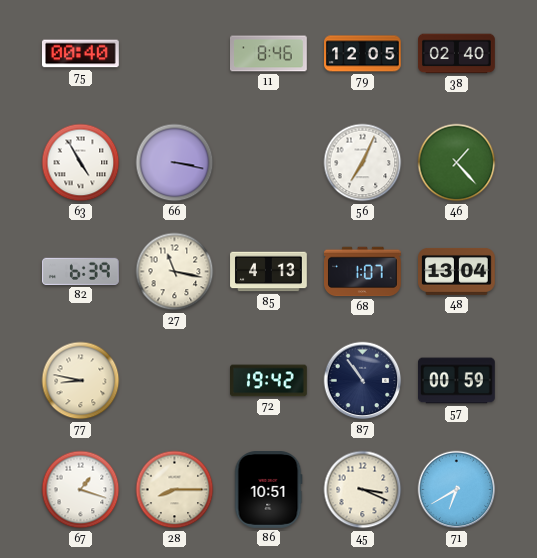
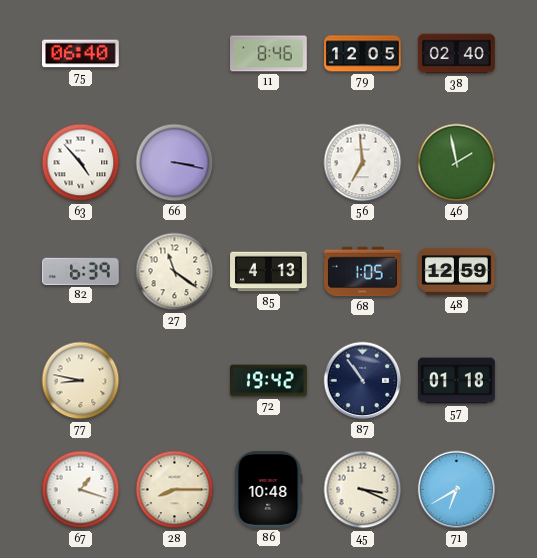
75: 00:40 -> 06:40 (81, 54)
63: 4:55 -> 4:53 (81, 163)
56: 7:04 -> 6:59 (363, 163)
46: 1:23 -> 1:58 (457, 163)
27: 11:17 -> 11:21 (175, 272)
68: 1:07 -> 1:05 (363, 272)
48: 13:04 -> 12:59 (457, 271)
57: 00:59 -> 01:18 (457, 381)
86: 10:51 -> 10:48 (268, 490)
